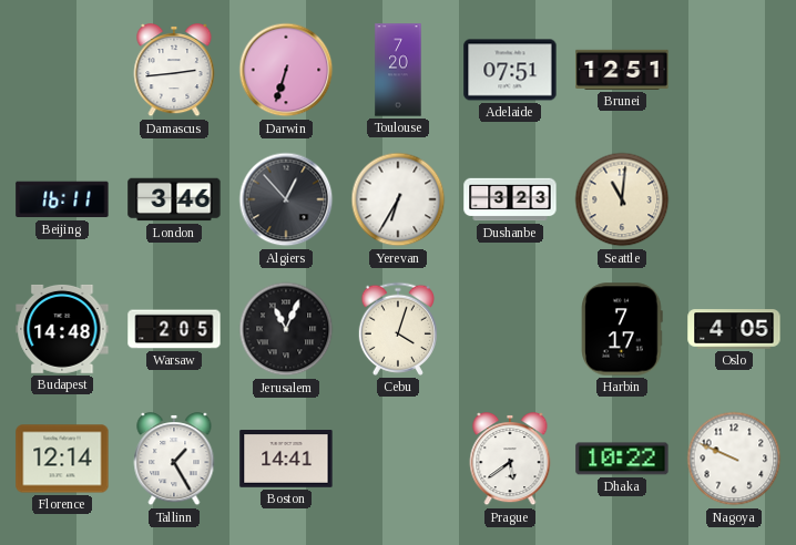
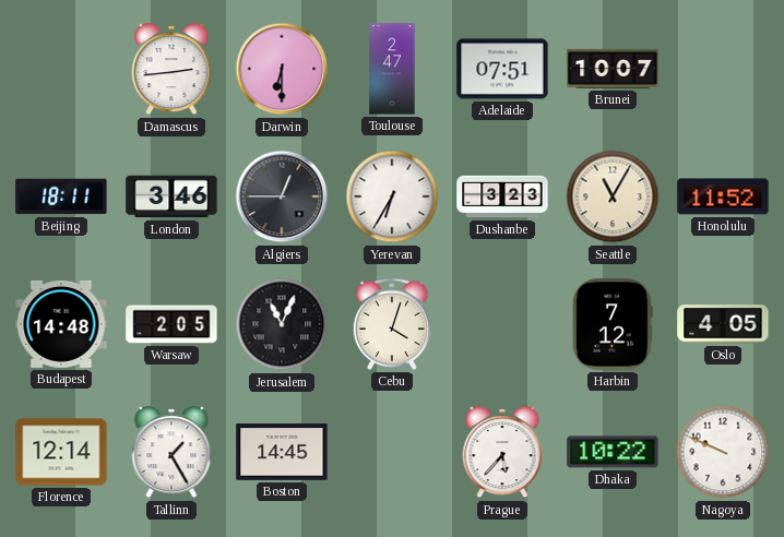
Darwin: 6:33 -> 6:30 (282, 69)
Toulouse: 7:20 -> 2:47 (392, 69)
Brunei: 12:51 -> 10:07 (613, 69)
Beijing: 16:11 -> 18:11 (61, 196)
Algiers: 12:53 -> 12:45 (282, 196)
Seattle: 11:01 -> 11:05 (613, 196)
Honolulu: none -> 11:52 (723, 196)
Harbin: 7:17 -> 7:12 (613, 324)
Boston: 14:41 -> 14:45 (282, 453)
Prague: 5:39 -> 5:37 (502, 453)
